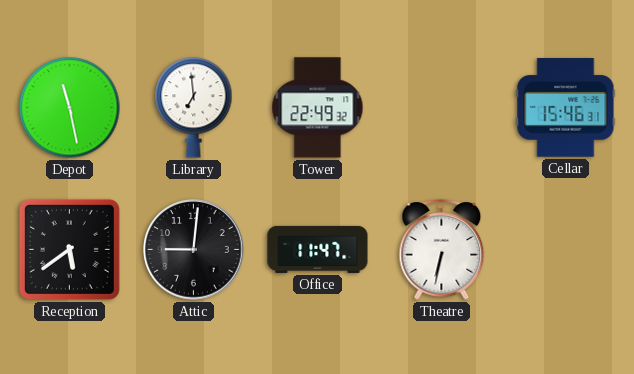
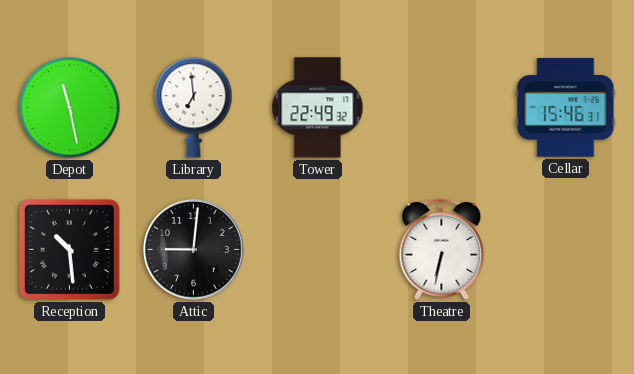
Reception: 5:39 -> 10:29 (69, 249)
Office: 11:47 -> none (318, 249)
